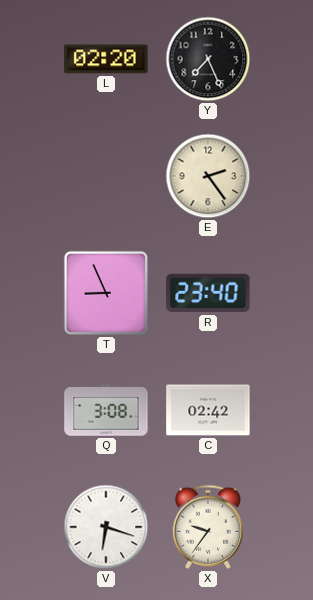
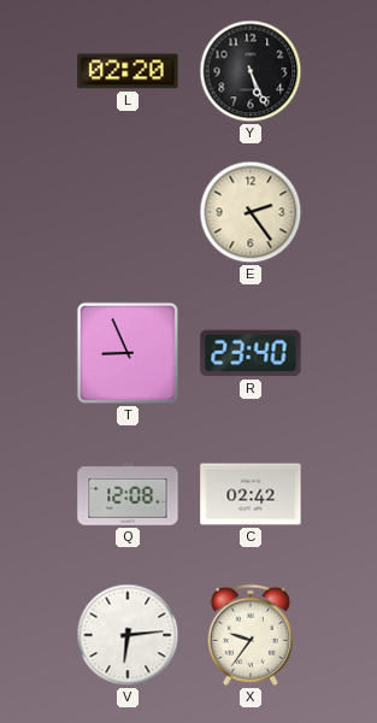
Y: 7:26 -> 5:26 (251, 71)
Q: 3:08 -> 12:08 (128, 494)
V: 6:18 -> 6:14 (128, 635)
